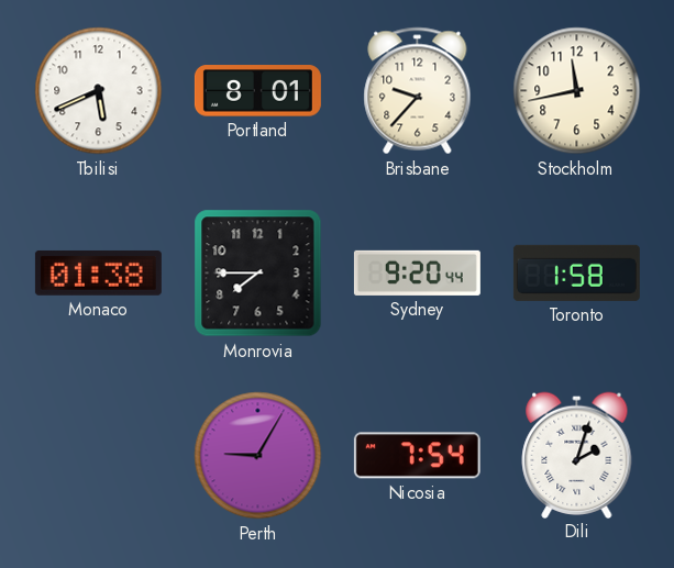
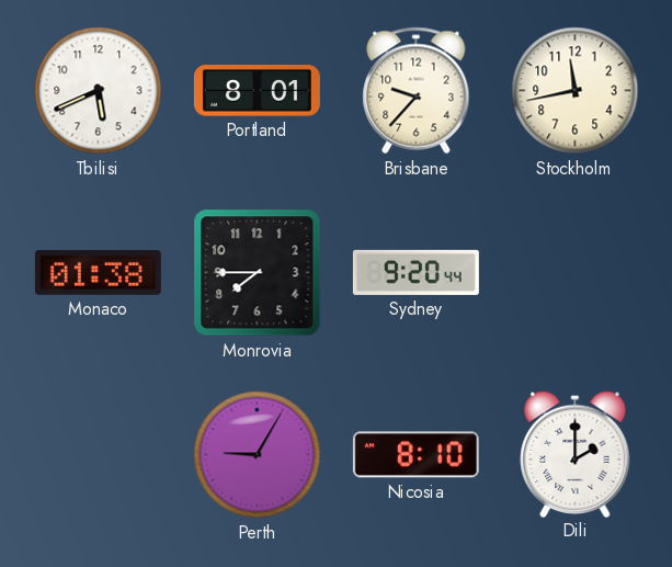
Toronto: 1:58 -> none (576, 272)
Nicosia: 7:54 -> 8:10 (415, 455)
Dili: 2:03 -> 2:00 (576, 454)
